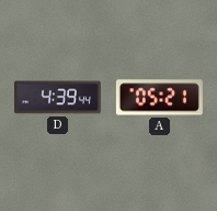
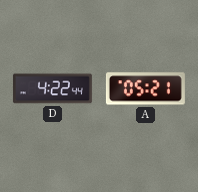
D: 4:39 -> 4:22 (52, 89)
